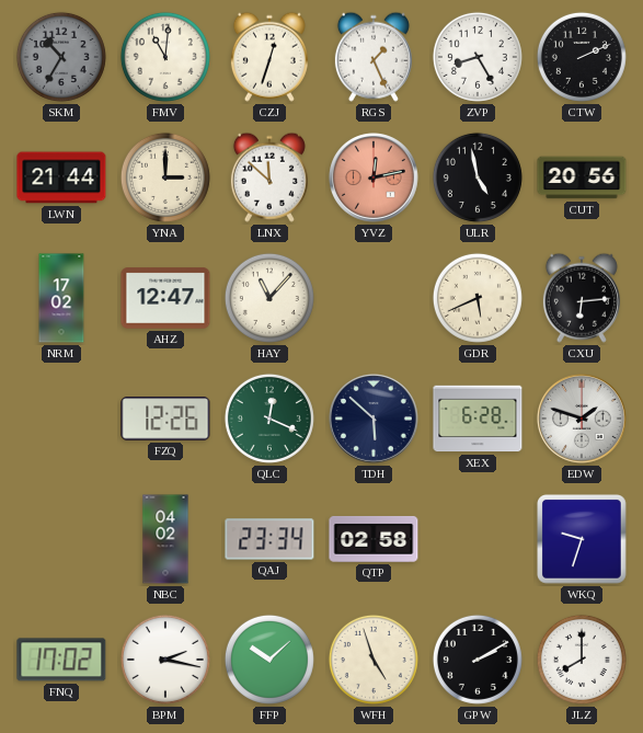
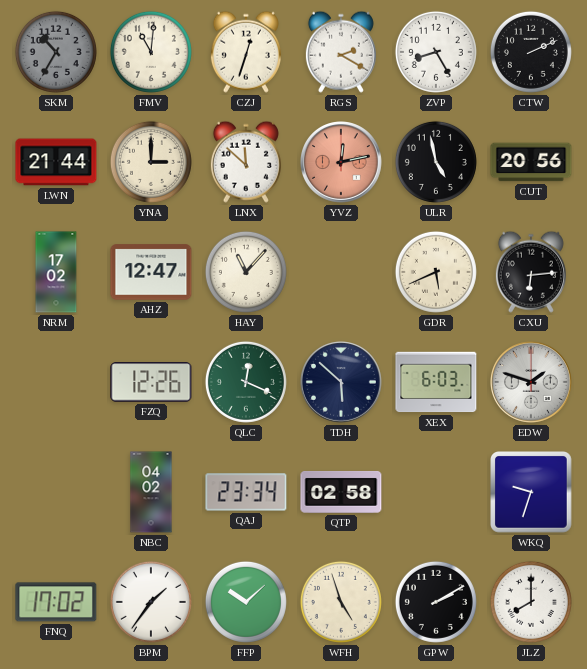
RGS: 1:26 -> 2:20 (341, 52)
XEX: 6:28 -> 6:03 (436, 382)
BPM: 2:17 -> 1:36 (151, 602)
